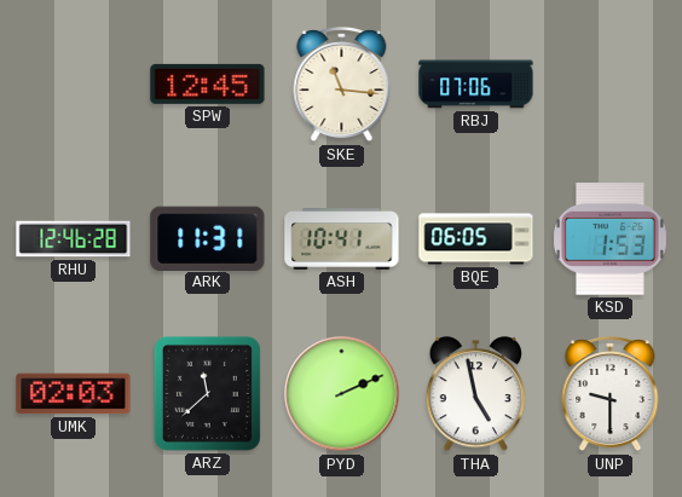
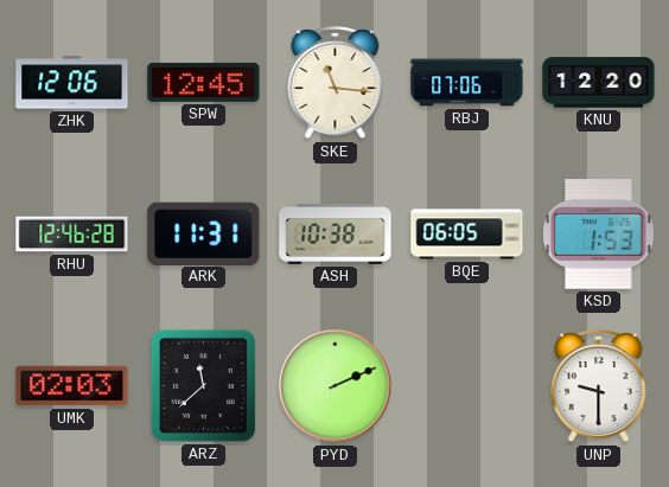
ZHK: none -> 12:06 (72, 83)
KNU: none -> 12:20 (599, 83)
ASH: 10:41 -> 10:38 (336, 235)
THA: 4:58 -> none (476, 394)
